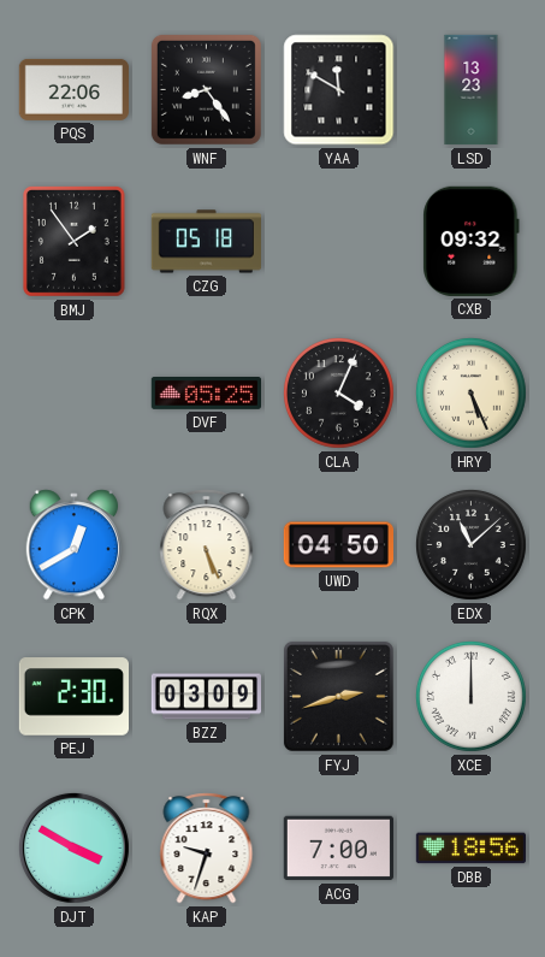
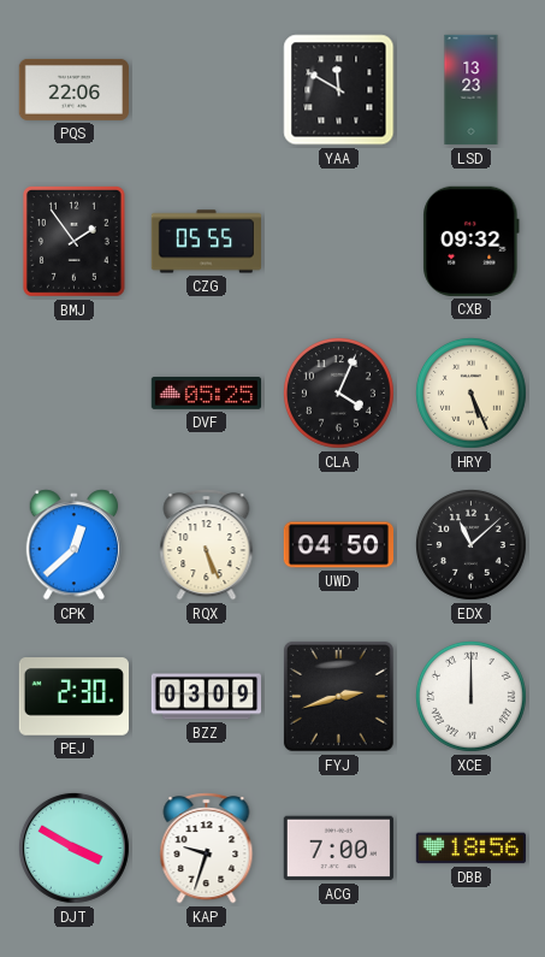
WNF: 8:24 -> none (206, 89)
CZG: 05:18 -> 05:55 (206, 242)
CPK: 12:40 -> 12:38 (75, 545)
